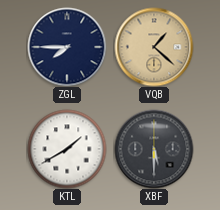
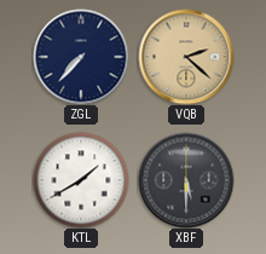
ZGL: 7:45 -> 7:37 (81, 57)
VQB: 1:22 -> 2:22 (186, 57)
